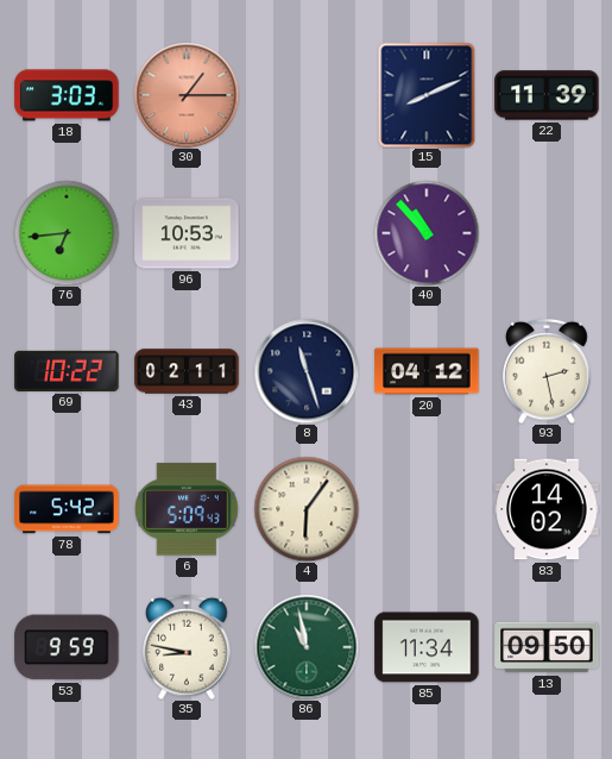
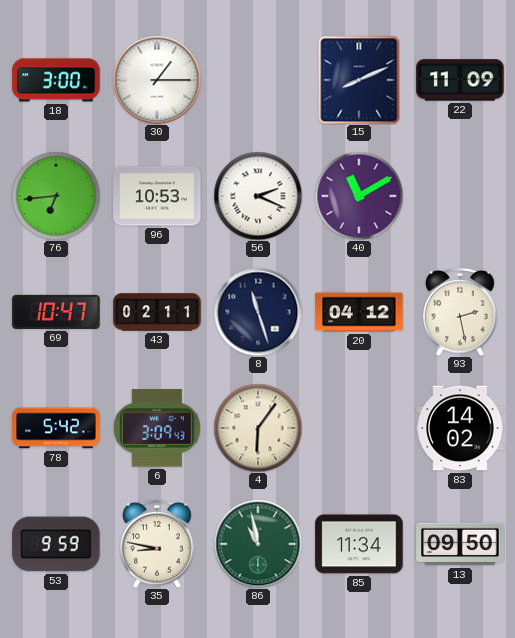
18: 3:03 -> 3:00 (56, 80)
30 dial: salmon -> white (157, 80)
22: 11:39 -> 11:09 (460, 80)
56: none -> 2:19 (258, 196)
40: 10:53 -> 11:10 (359, 196)
69: 10:22 -> 10:47 (56, 312)
6: 5:09 -> 3:09 (158, 428)
